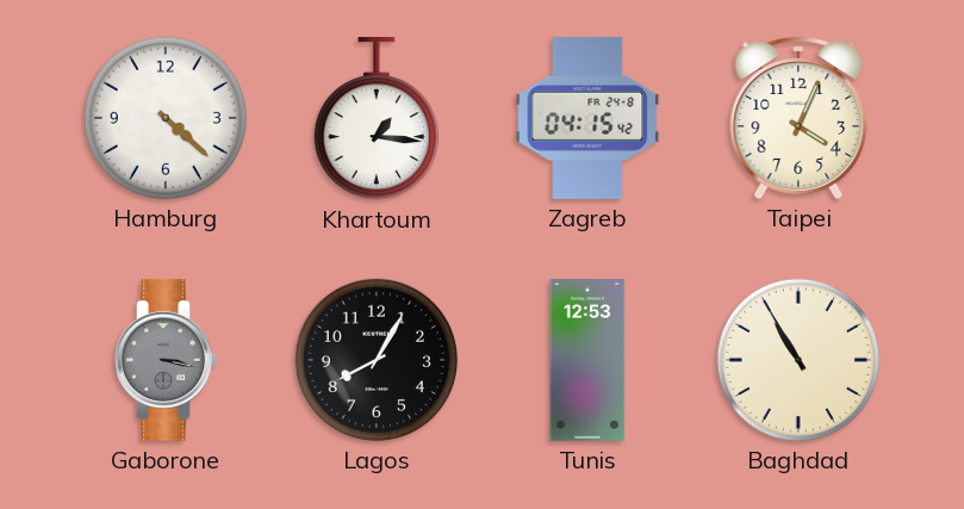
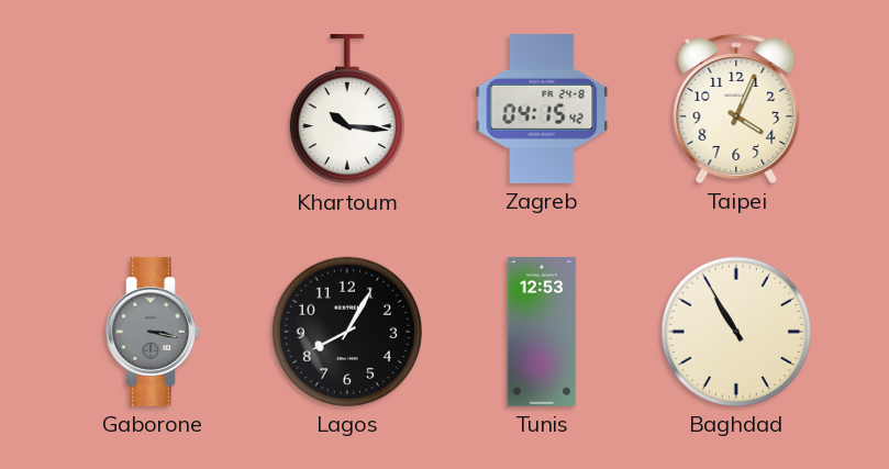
Hamburg: 4:22 -> none (166, 118)
Khartoum: 1:16 -> 10:16 (347, 109)
